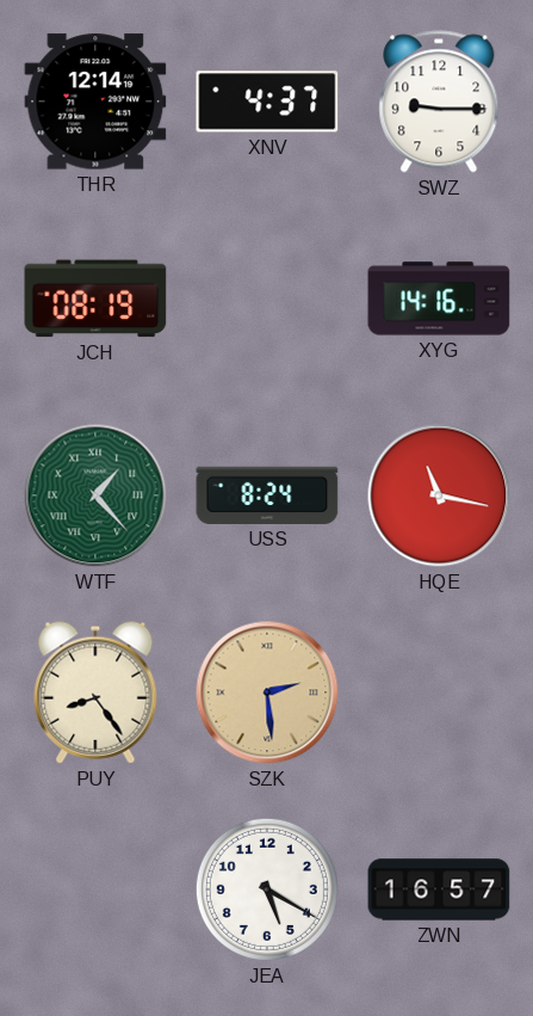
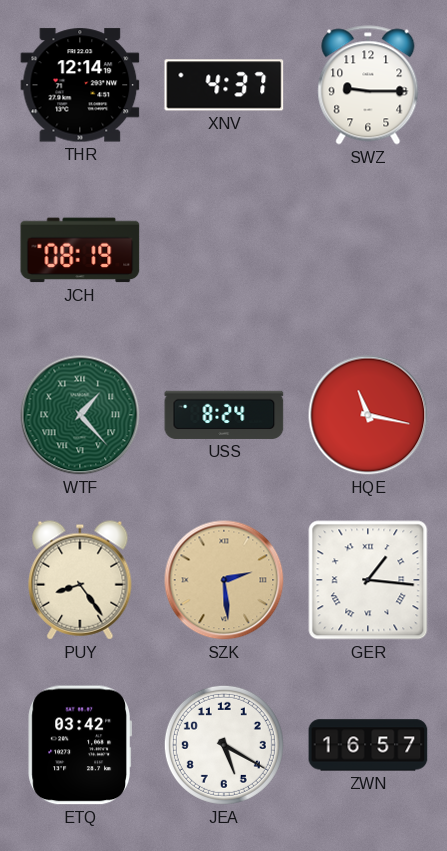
XYG: 14:16 -> none (439, 298)
GER: none -> 1:16 (368, 580)
ETQ: none -> 03:42 (79, 745)
